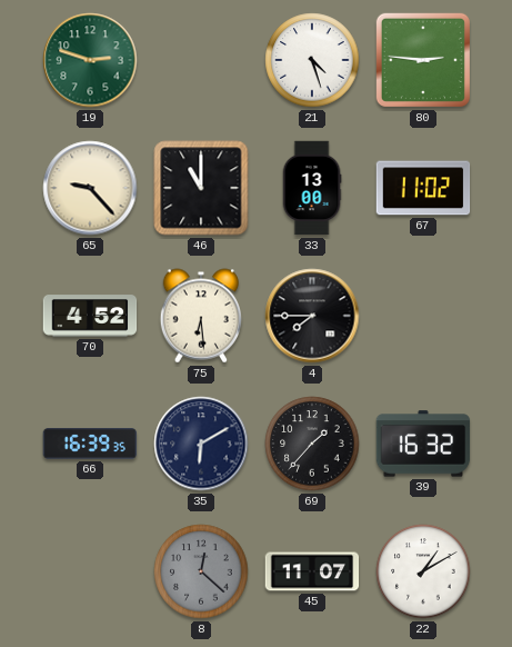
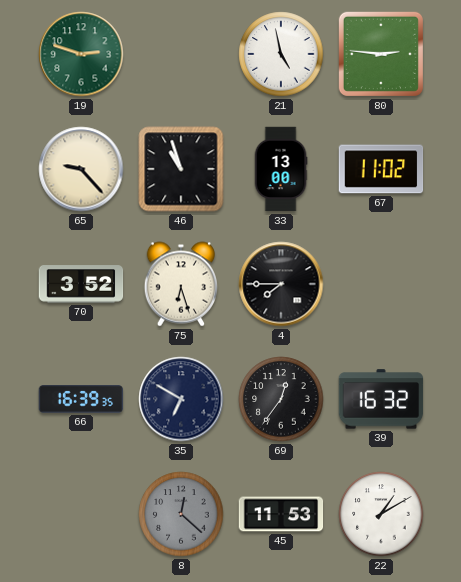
21: 4:27 -> 4:58 (281, 54)
46: 11:00 -> 10:57 (181, 169)
70: 4:52 -> 3:52 (81, 284)
75: 6:29 -> 6:27 (181, 284)
35: 6:10 -> 6:50 (181, 399)
69: 1:37 -> 12:36 (281, 399)
45: 11:07 -> 11:53 (281, 514)
